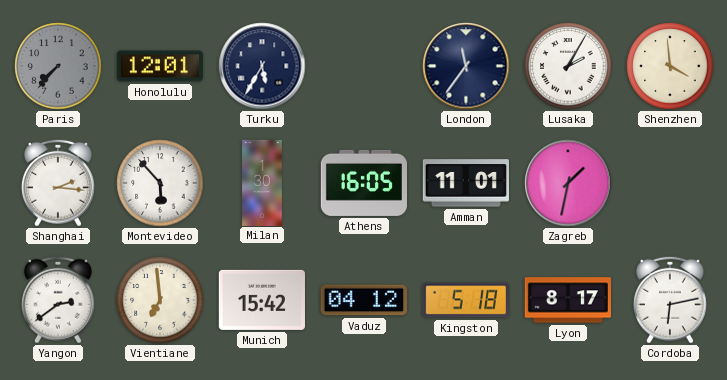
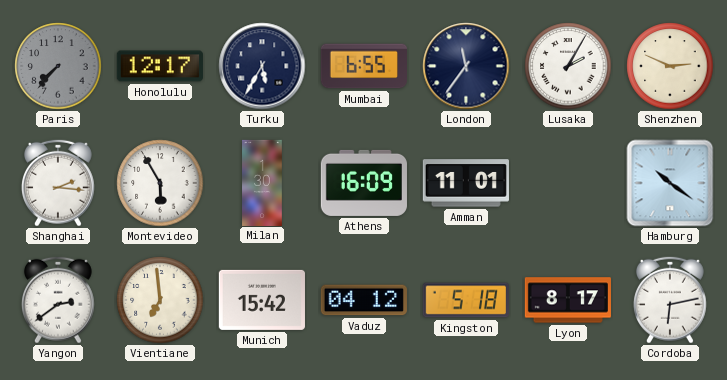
Honolulu: 12:01 -> 12:17 (160, 66)
Mumbai: none -> 6:55 (363, 66)
Shenzhen: 3:59 -> 2:49 (670, 66)
Montevideo: 5:53 -> 5:55 (160, 183)
Athens: 16:05 -> 16:09 (364, 183)
Zagreb: 1:32 -> none (568, 183)
Hamburg: none -> 10:21 (670, 183)
